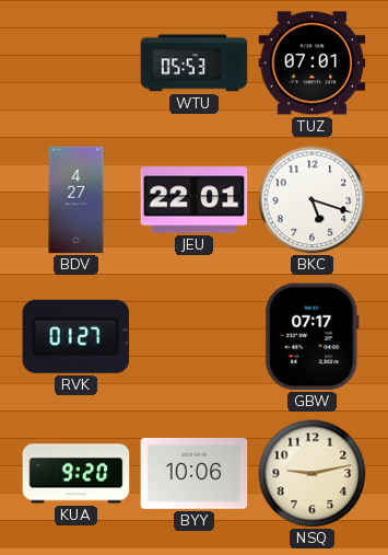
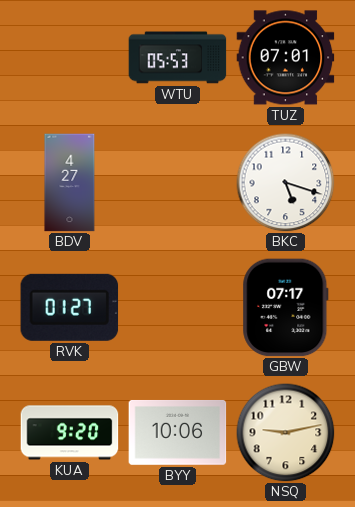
JEU: 22:01 -> none (195, 200)
